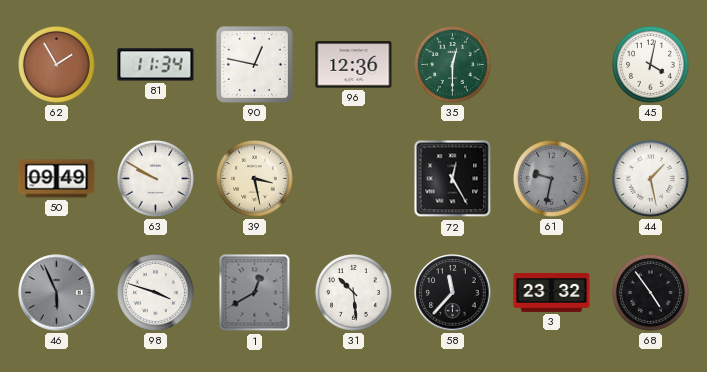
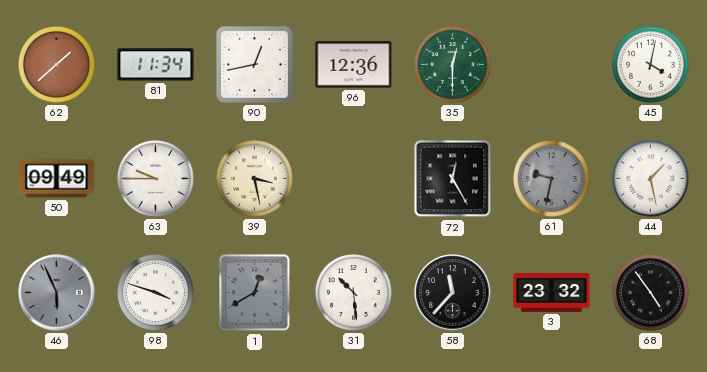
62: 1:55 -> 1:38 (57, 65)
90: 12:47 -> 12:43 (254, 64)
63: 9:50 -> 9:45 (156, 179)
